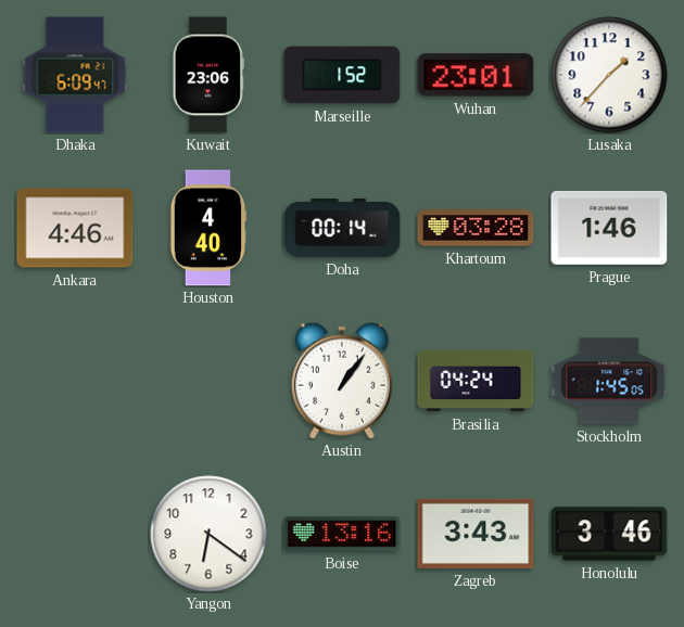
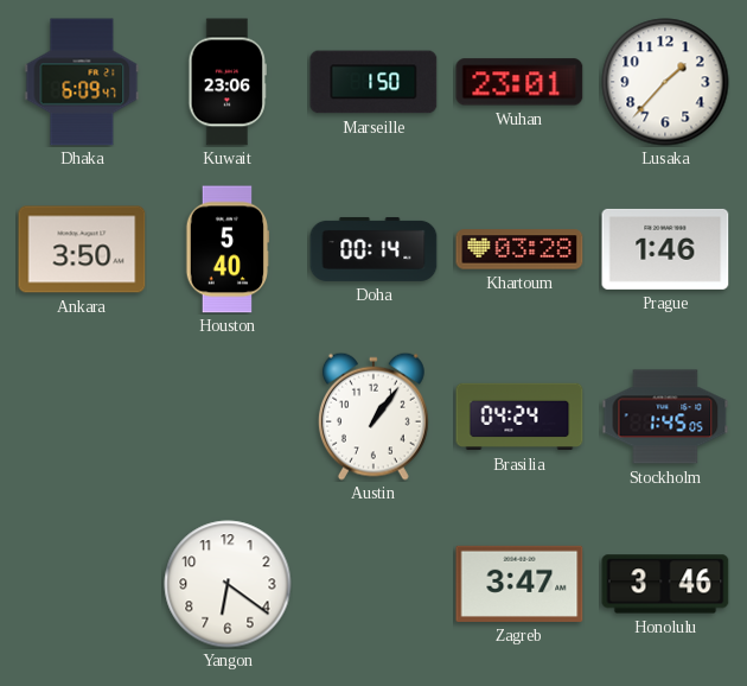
Marseille: 1:52 -> 1:50 (373, 82)
Ankara: 4:46 -> 3:50 (82, 249)
Houston: 4:40 -> 5:40 (228, 249)
Boise: 13:16 -> none (342, 534)
Zagreb: 3:43 -> 3:47 (519, 584)
